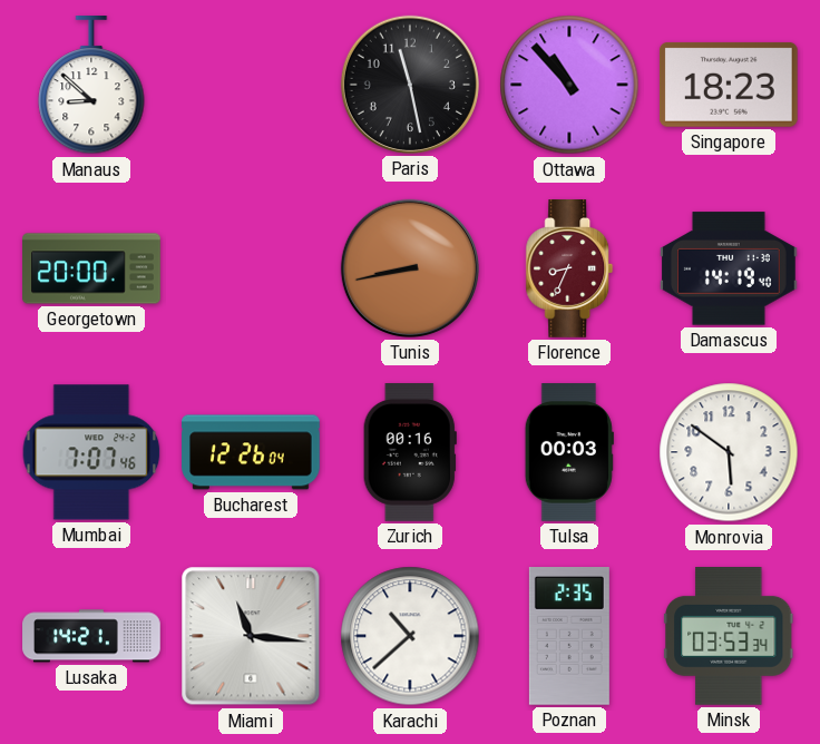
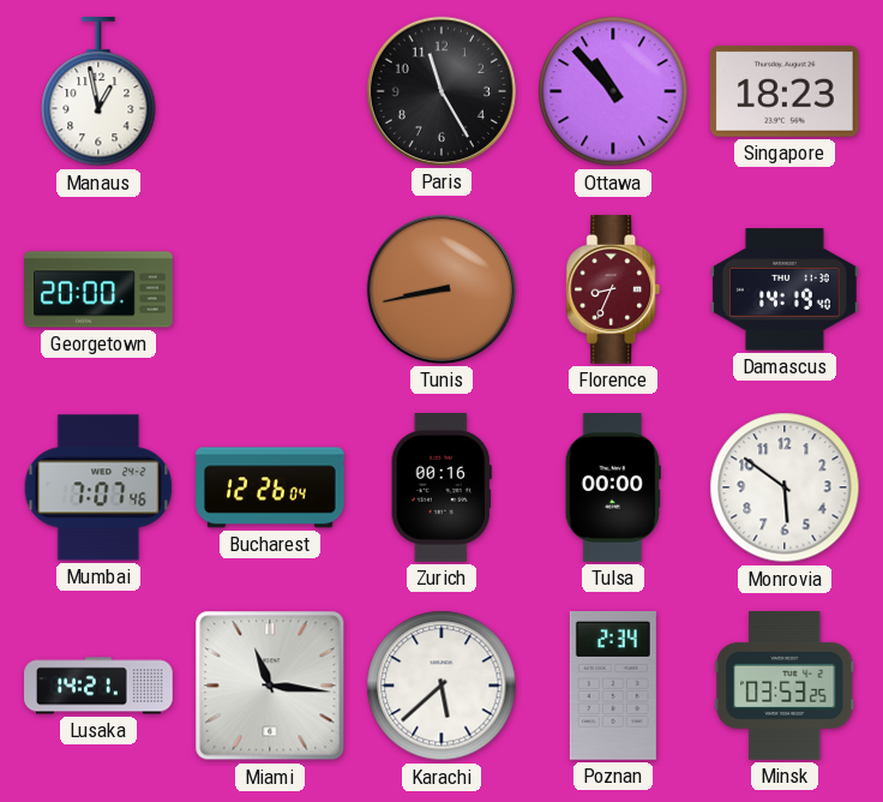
Manaus: 8:52 -> 12:58 (98, 92)
Paris: 11:28 -> 11:25 (441, 91)
Tulsa: 00:03 -> 00:00 (613, 487)
Karachi: 10:38 -> 5:38 (441, 686)
Poznan: 2:35 -> 2:34 (613, 687)
Minsk: 03:53:34 -> 03:53:25 (785, 687)
